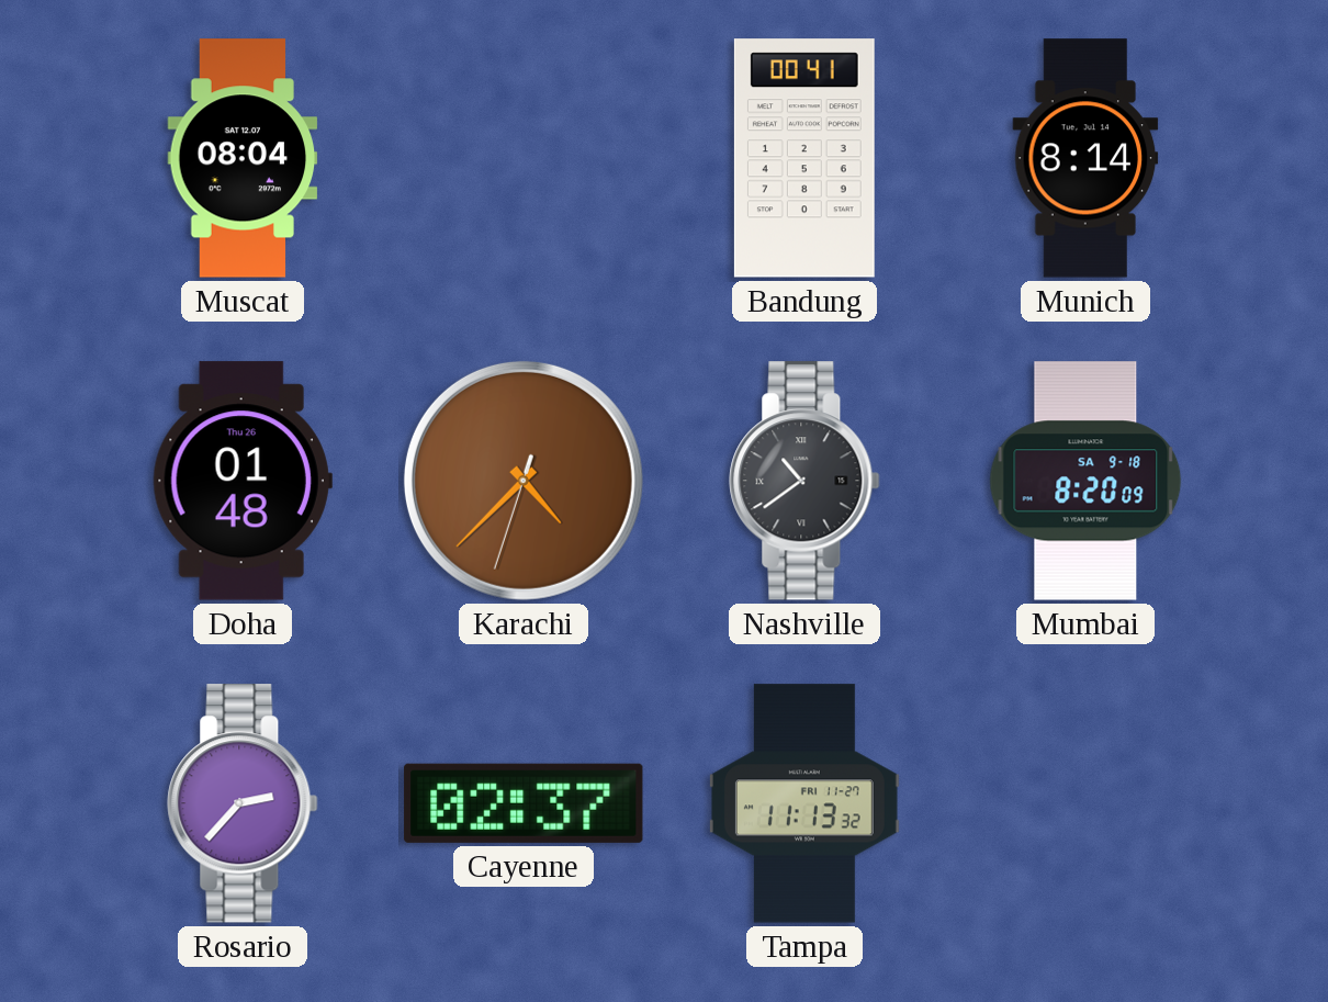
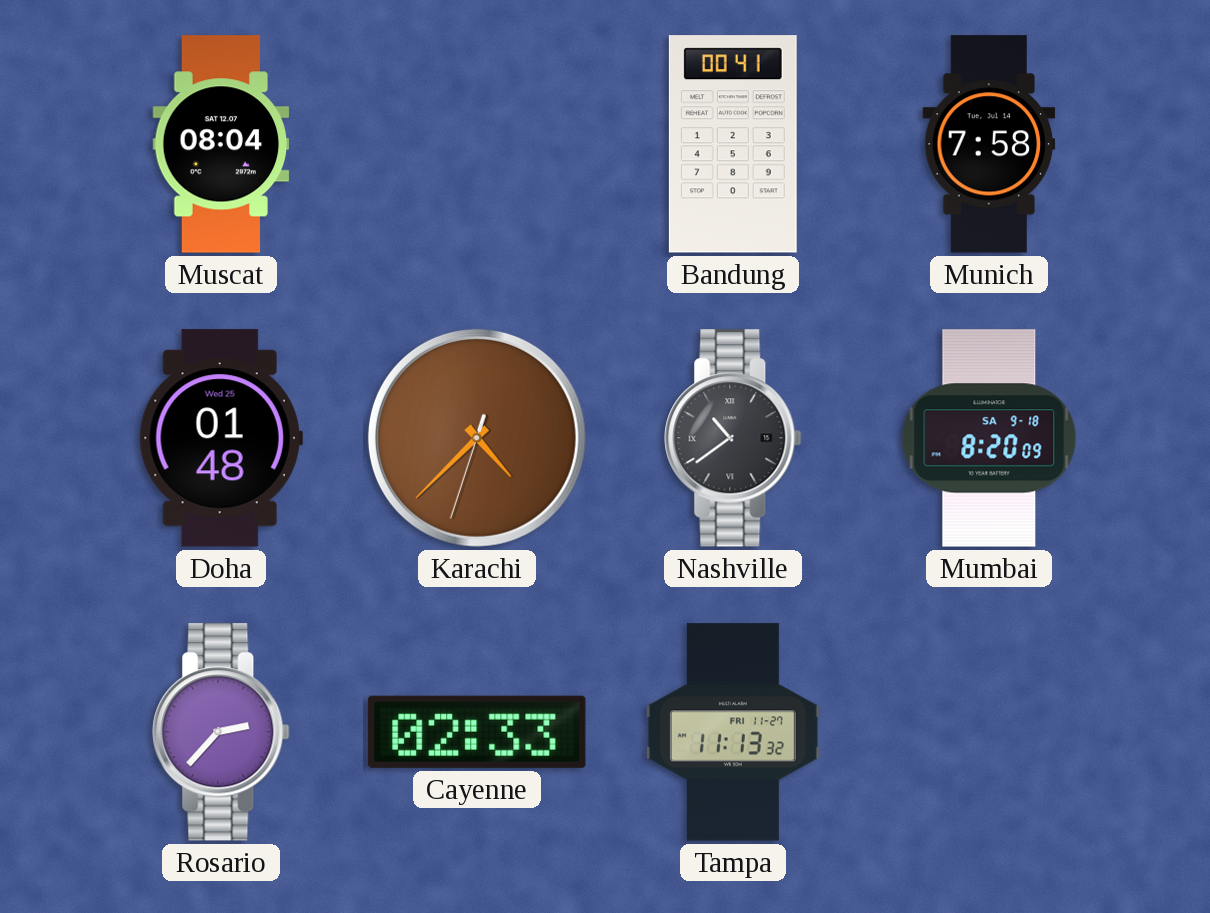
Munich: 8:14 -> 7:58 (989, 144)
Doha date: Thu 26 -> Wed 25 (221, 438)
Cayenne: 02:37 -> 02:33 (477, 732)
